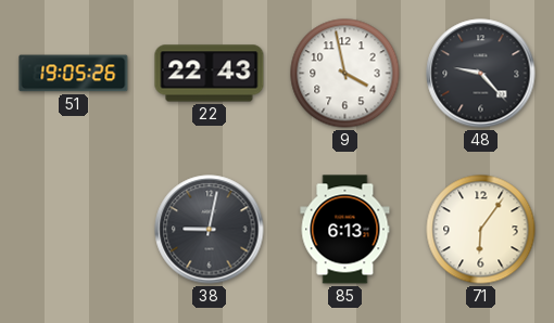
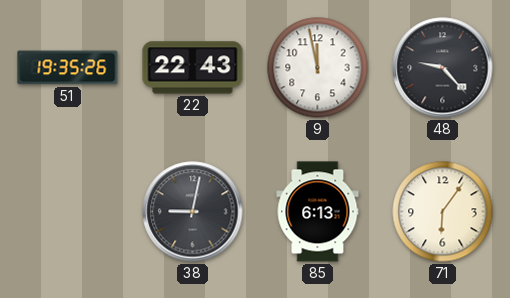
51: 19:05 -> 19:35 (68, 68)
9: 3:58 -> 11:58 (318, 68)
